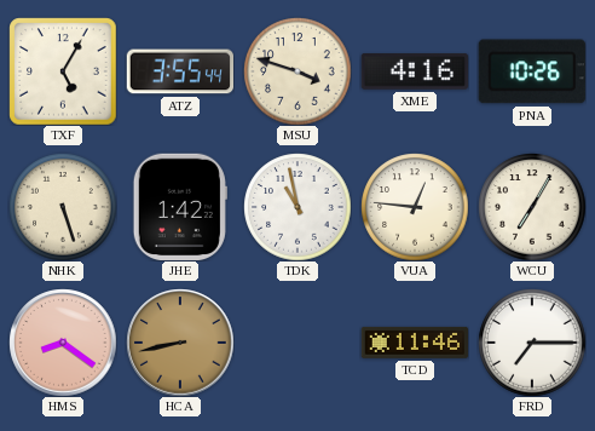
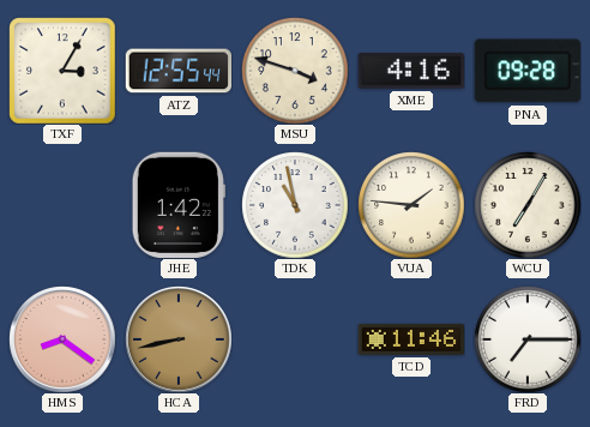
TXF: 5:05 -> 3:05 (62, 71)
ATZ: 3:55 -> 12:55 (177, 71)
PNA: 10:26 -> 09:28 (528, 71)
NHK: 5:27 -> none (63, 207)
VUA: 12:46 -> 1:46 (411, 205)
